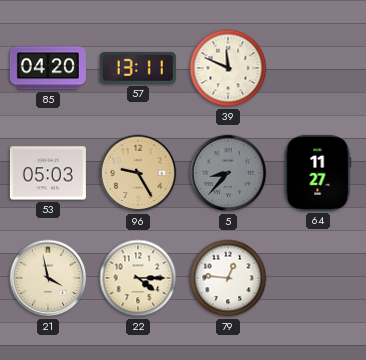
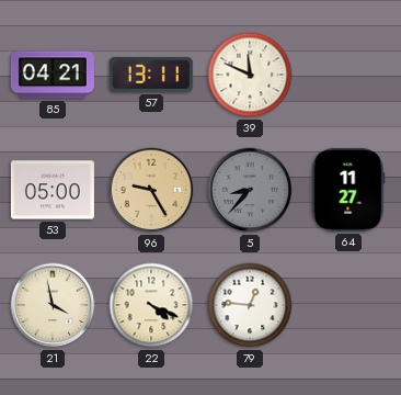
85: 04:20 -> 04:21 (53, 75)
53: 05:03 -> 05:00 (53, 190)
22: 4:15 -> 4:19 (151, 305)
